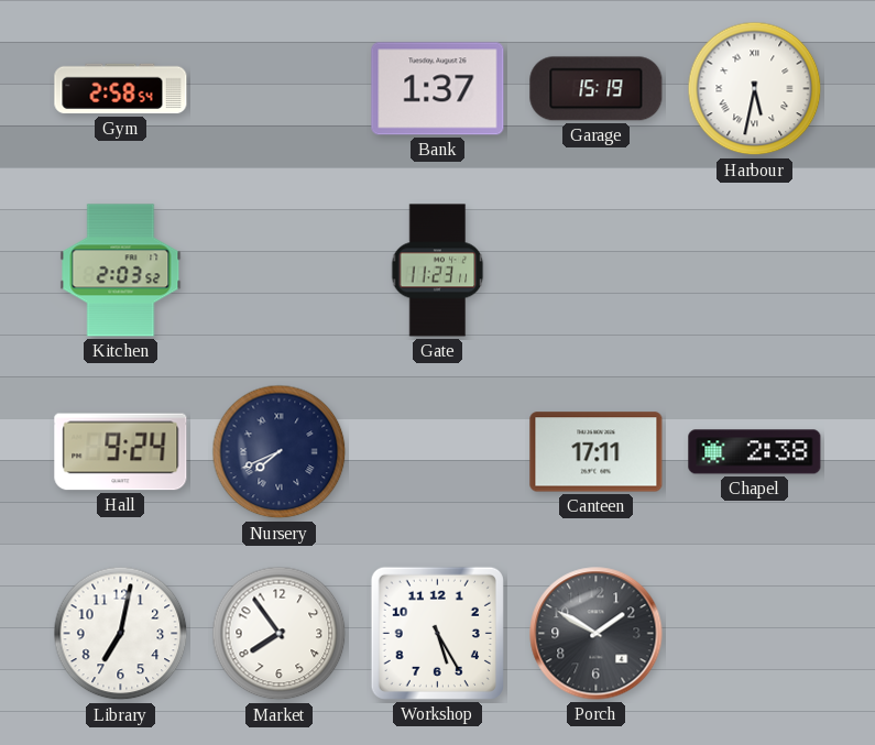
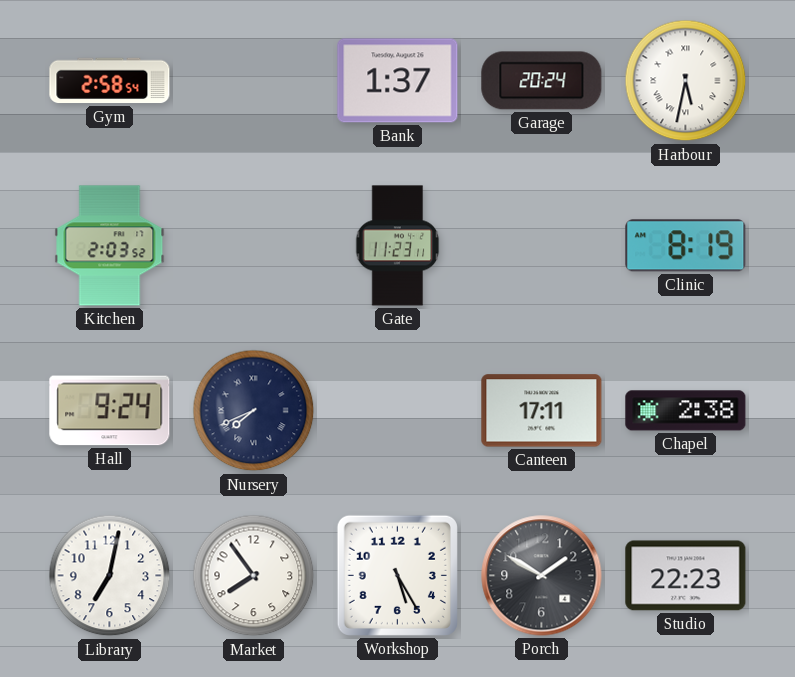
Garage: 15:19 -> 20:24 (542, 81)
Clinic: none -> 8:19 (686, 246)
Studio: none -> 22:23 (686, 576)
